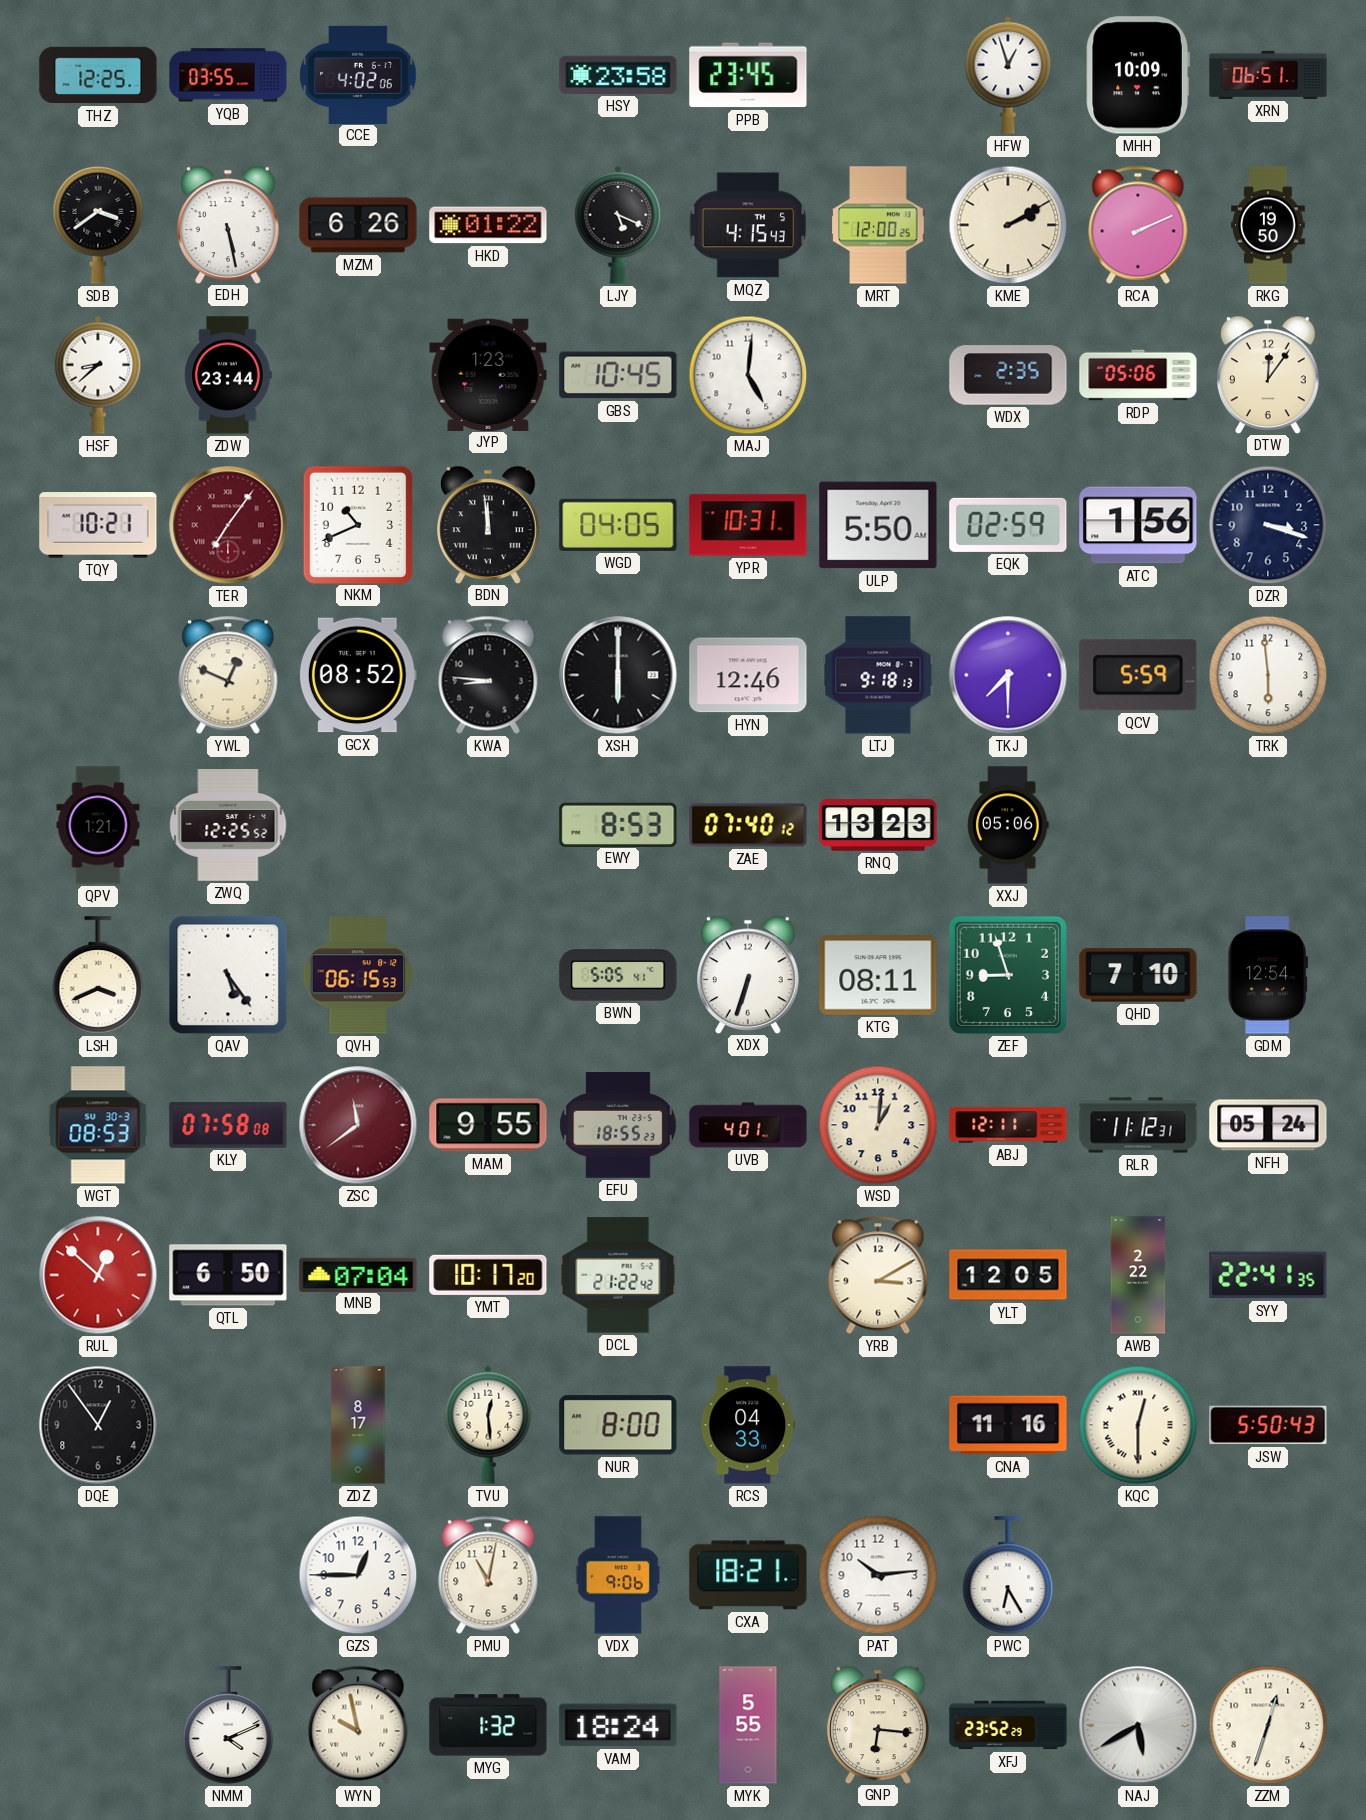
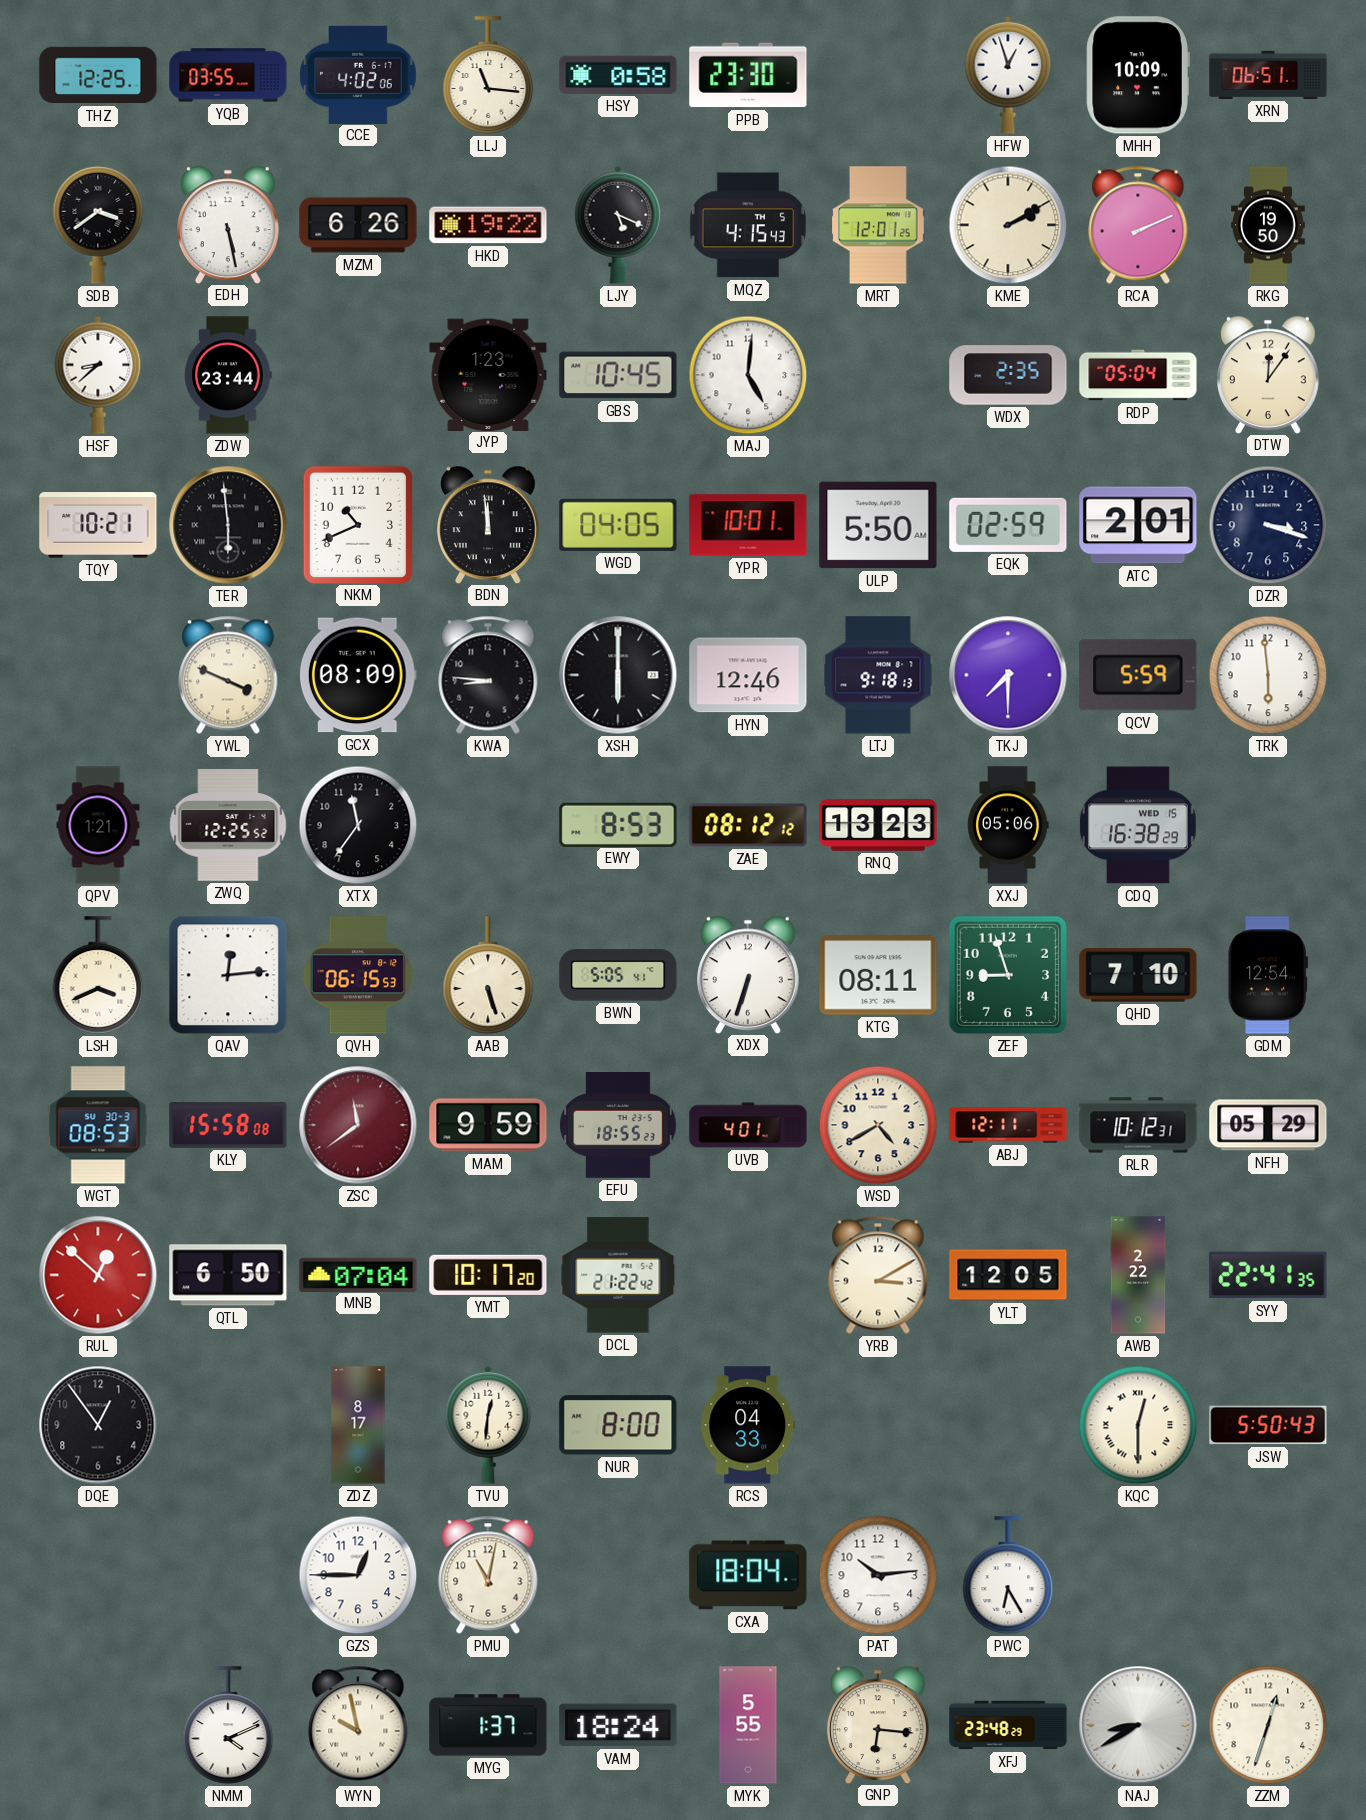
LLJ: none -> 11:16 (488, 75)
HSY: 23:58 -> 0:58 (618, 75)
PPB: 23:45 -> 23:30 (748, 75)
HKD: 01:22 -> 19:22 (488, 225)
MRT: 12:00 -> 12:01 (878, 225)
RDP: 05:06 -> 05:04 (1138, 375)
TER: 7:06 -> 5:59 (228, 525)
TER dial: burgundy -> black (228, 525)
YPR: 10:31 -> 10:01 (748, 525)
ATC: 1:56 -> 2:01 (1138, 525)
YWL: 12:49 -> 3:49 (228, 675)
GCX: 08:52 -> 08:09 (358, 675)
XTX: none -> 11:36 (358, 825)
ZAE: 07:40 -> 08:12 (748, 825)
CDQ: none -> 16:38 (1138, 825)
QAV: 5:24 -> 12:14 (228, 975)
AAB: none -> 5:27 (488, 975)
KLY: 07:58 -> 15:58 (228, 1125)
MAM: 9:55 -> 9:59 (488, 1125)
WSD: 1:01 -> 4:40 (878, 1125)
RLR: 11:12 -> 10:12 (1138, 1125)
NFH: 05:24 -> 05:29 (1268, 1125)
TVU: 12:29 -> 12:31 (488, 1425)
CNA: 11:16 -> none (1008, 1425)
VDX: 9:06 -> none (617, 1575)
CXA: 18:21 -> 18:04 (748, 1575)
MYG: 1:32 -> 1:37 (488, 1725)
XFJ: 23:52 -> 23:48 (1008, 1725)
NAJ: 5:40 -> 8:40 (1138, 1725)
